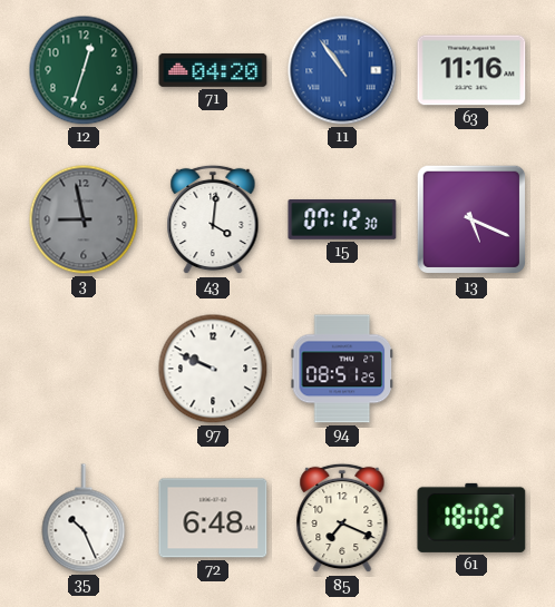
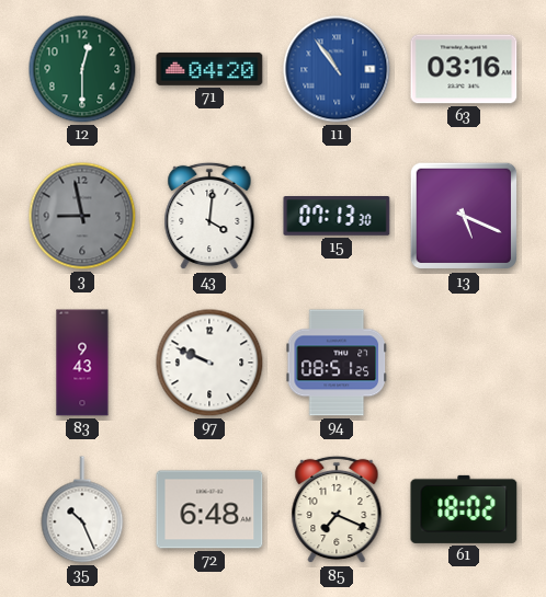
12: 12:33 -> 12:30 (82, 69)
63: 11:16 -> 03:16 (464, 69)
15: 07:12 -> 07:13 (337, 217)
83: none -> 9:43 (82, 363)
